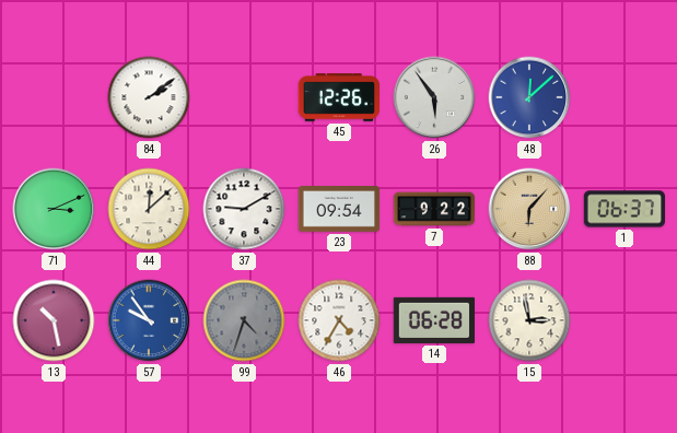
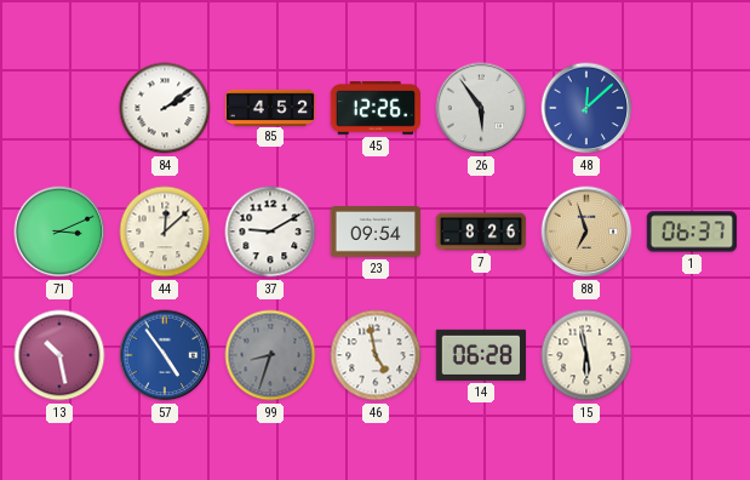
85: none -> 4:52 (270, 107)
7: 9:22 -> 8:26 (481, 232)
88: 6:07 -> 6:57 (586, 232)
57: 9:54 -> 4:54 (165, 355)
99: 4:33 -> 8:33 (270, 355)
46: 4:35 -> 4:58 (376, 355)
15: 2:58 -> 5:58 (586, 355)
